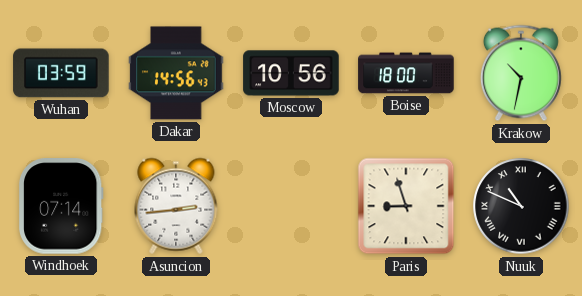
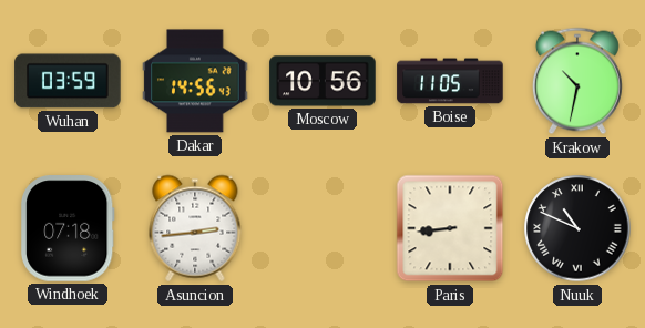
Boise: 18:00 -> 11:05 (450, 81)
Windhoek: 07:14 -> 07:18 (68, 228)
Paris: 8:57 -> 8:44 (450, 228)
